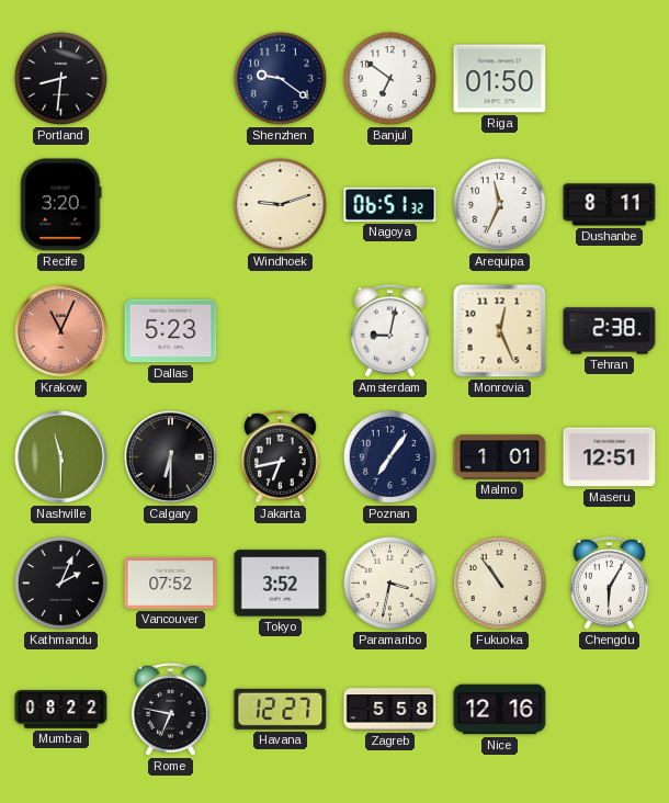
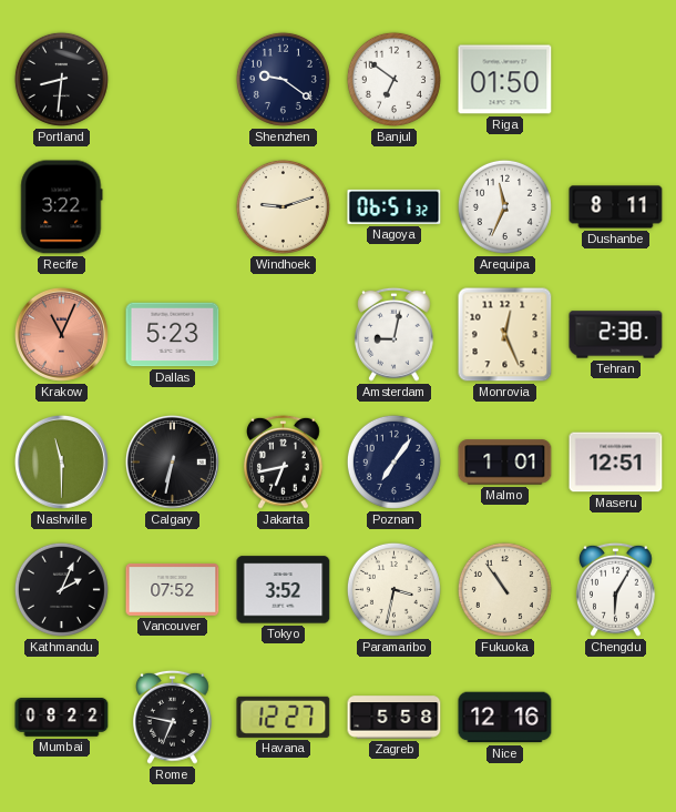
Recife: 3:20 -> 3:22 (62, 207)
Calgary: 6:30 -> 6:32 (172, 461)
